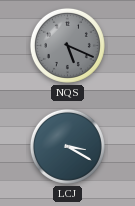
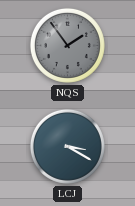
NQS: 5:19 -> 1:54 (67, 45)
